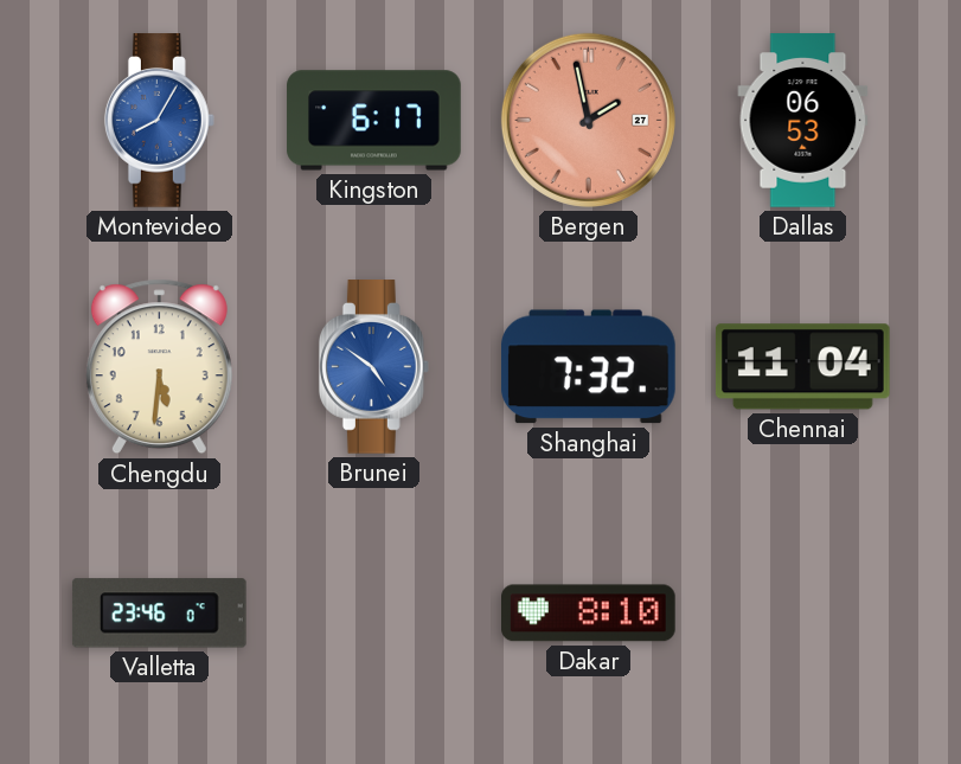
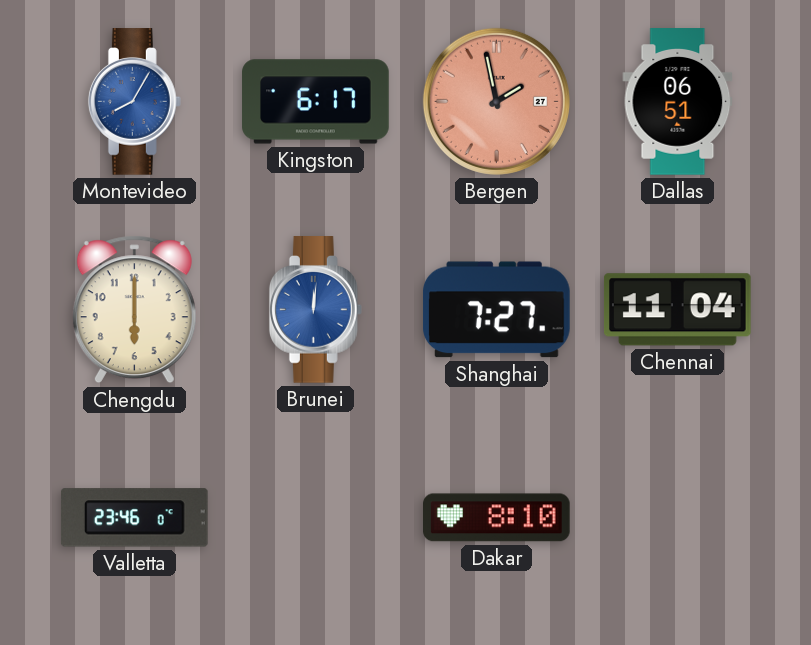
Dallas: 06:53 -> 06:51 (678, 102)
Chengdu: 5:31 -> 6:00 (134, 310)
Brunei: 4:51 -> 12:01 (315, 310)
Shanghai: 7:32 -> 7:27 (497, 310)
